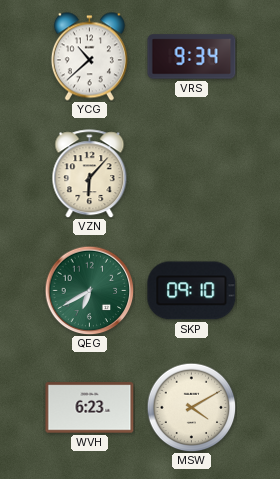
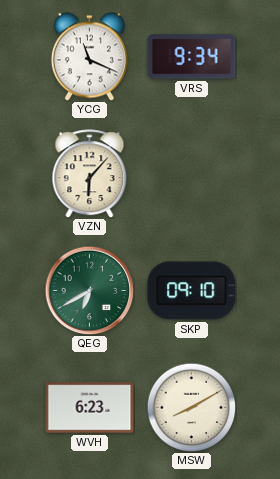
YCG: 10:38 -> 11:19 (89, 57)
MSW: 4:10 -> 8:10 (191, 407)
